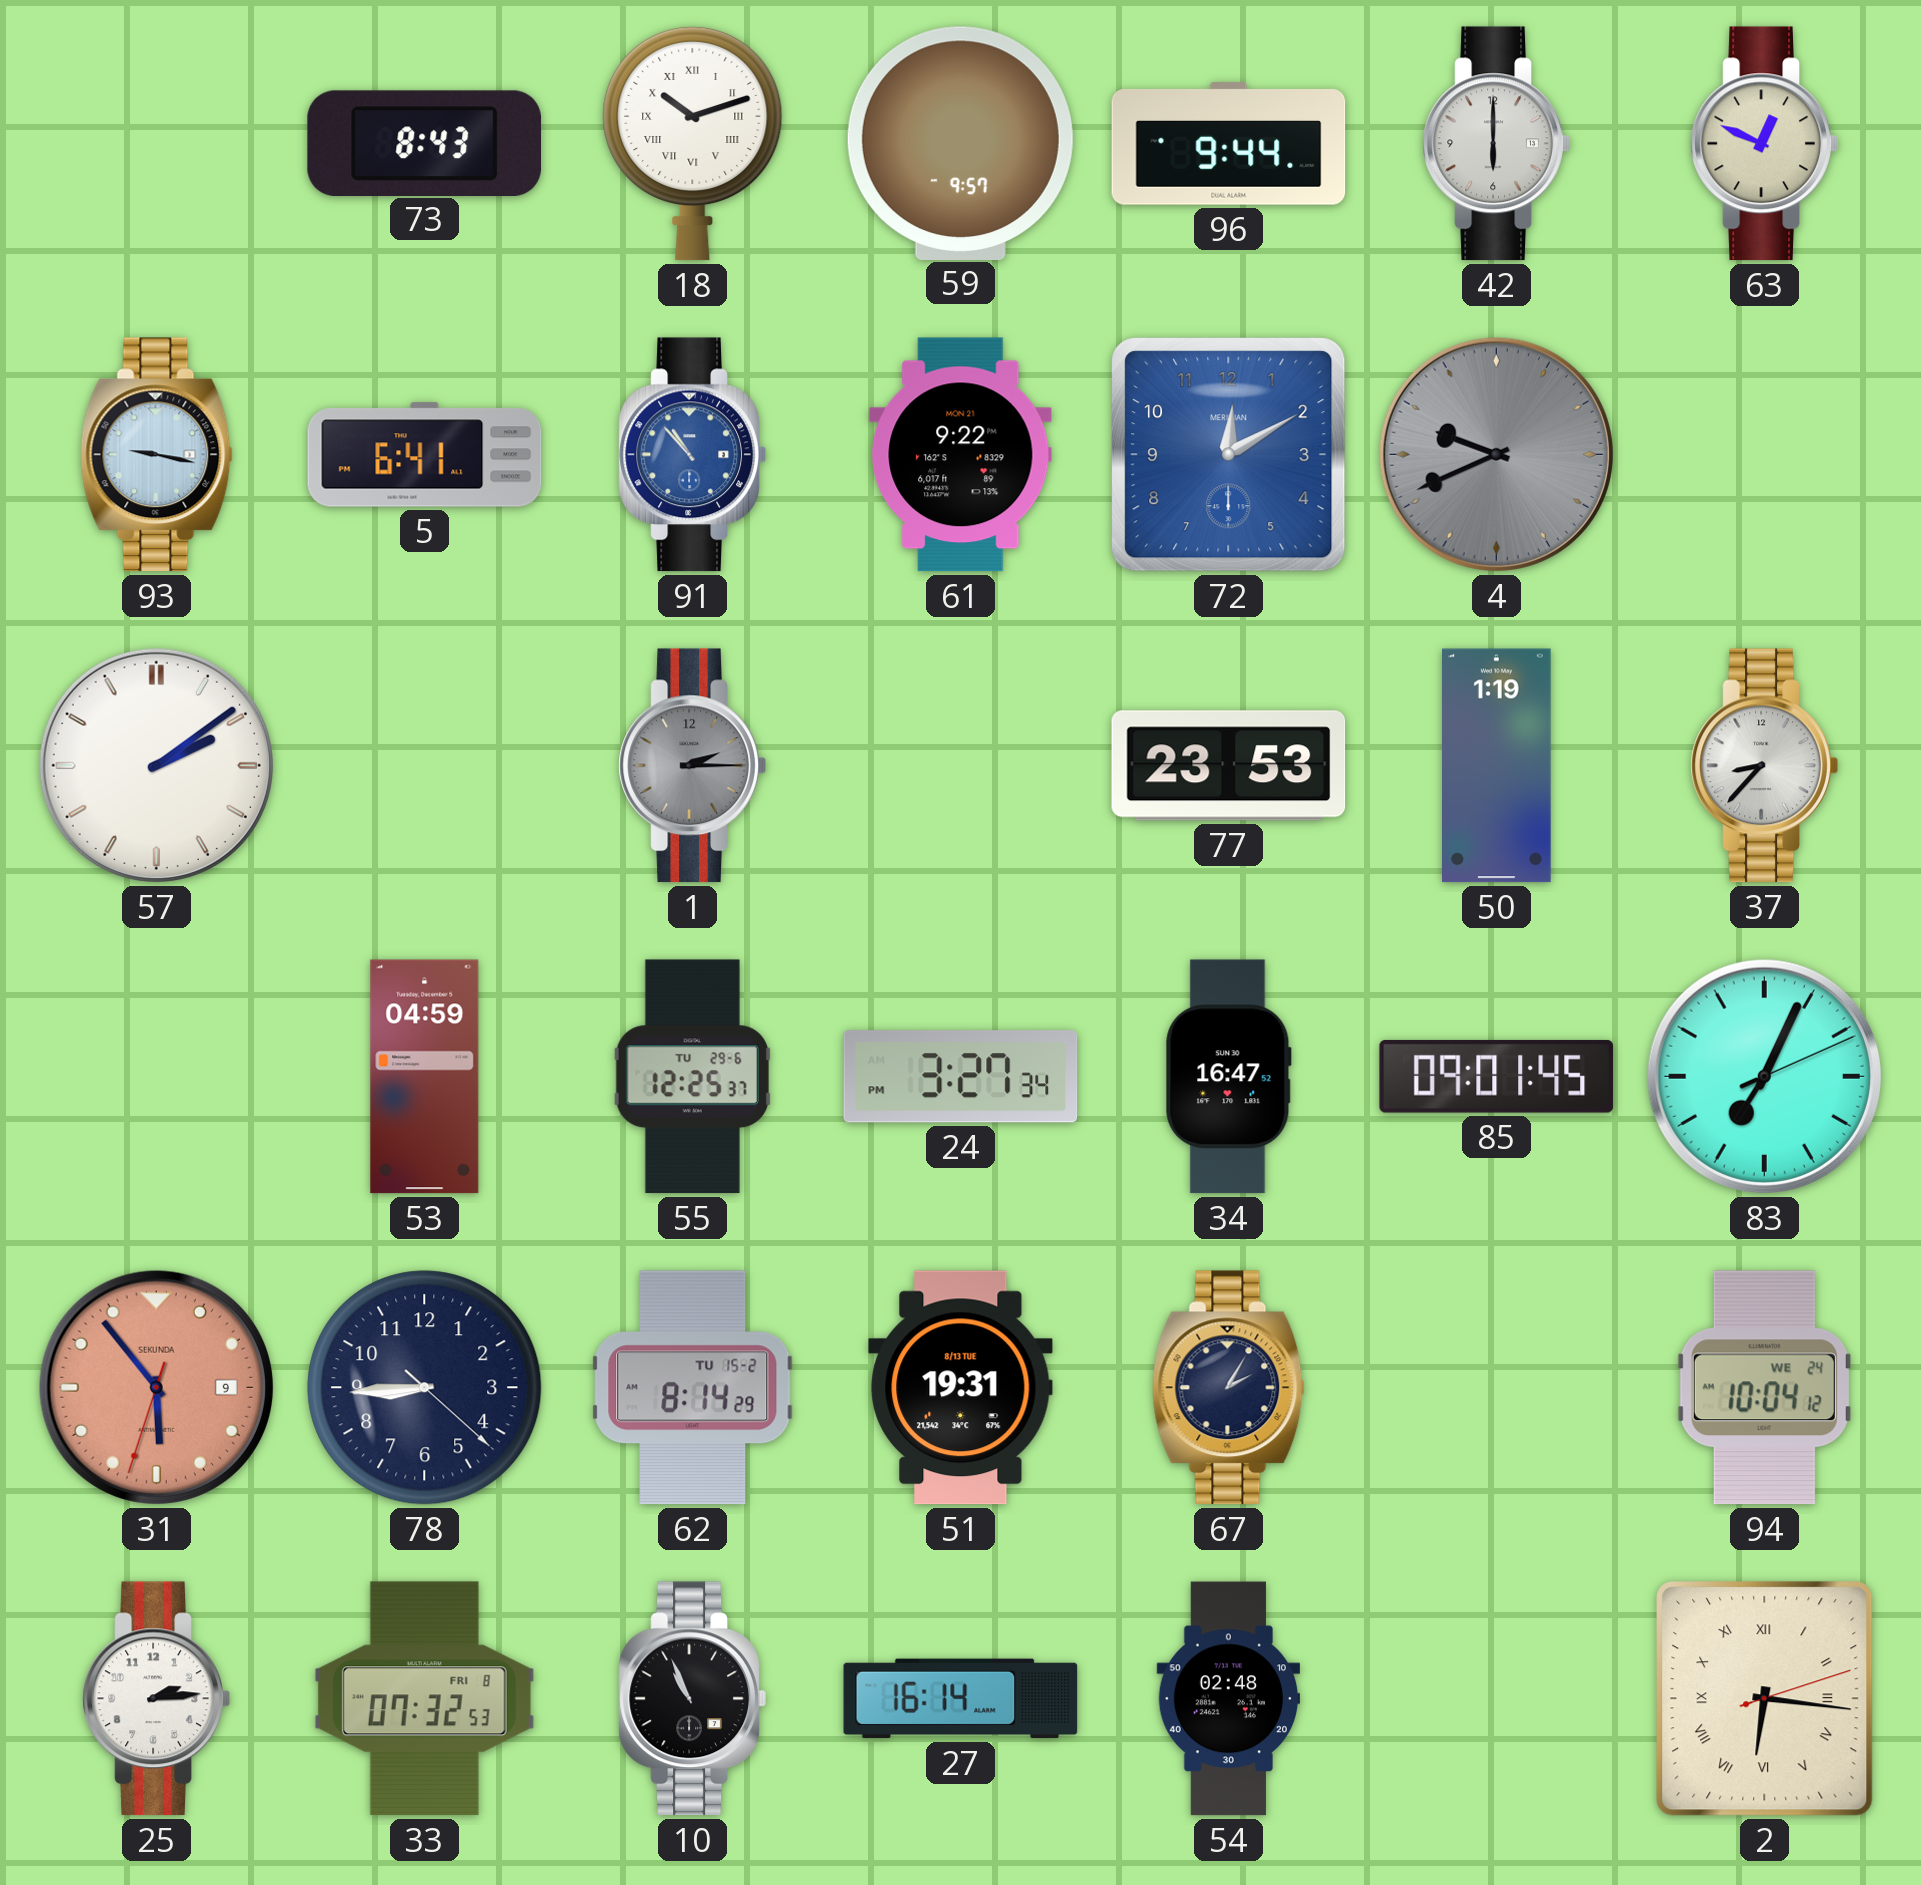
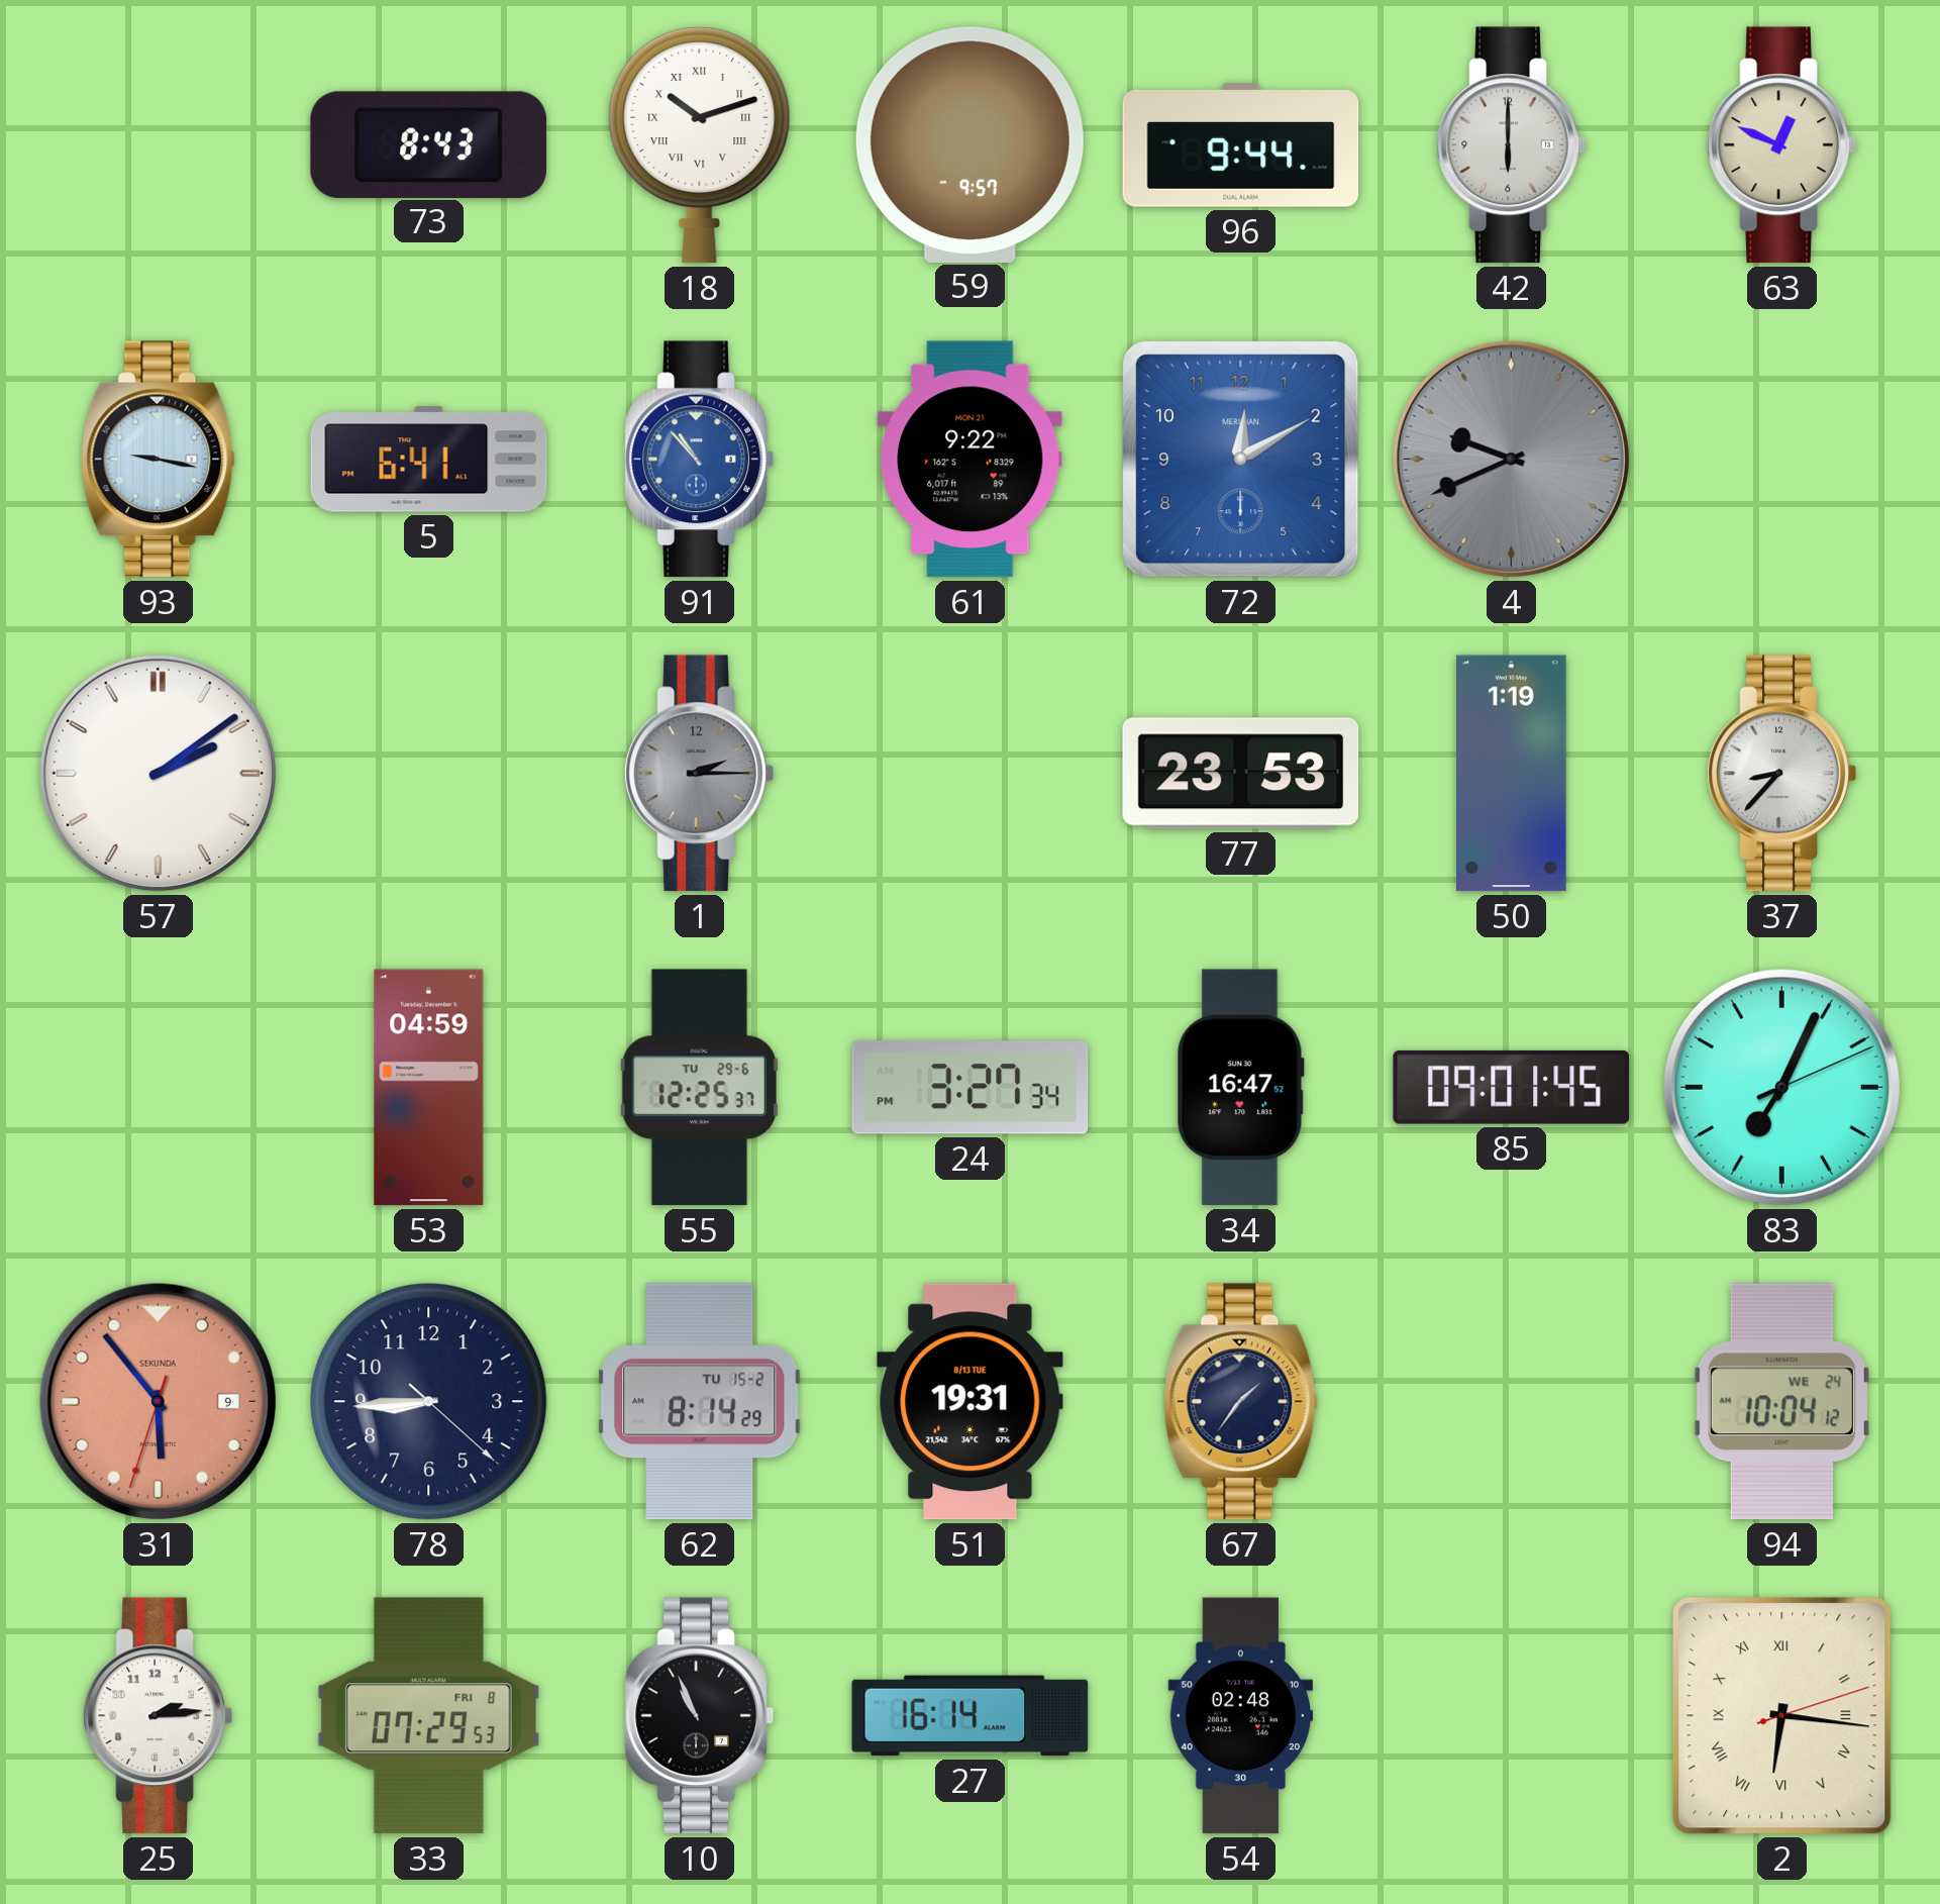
67: 2:05 -> 1:36 (1241, 1402)
33: 07:32 -> 07:29 (428, 1716)
